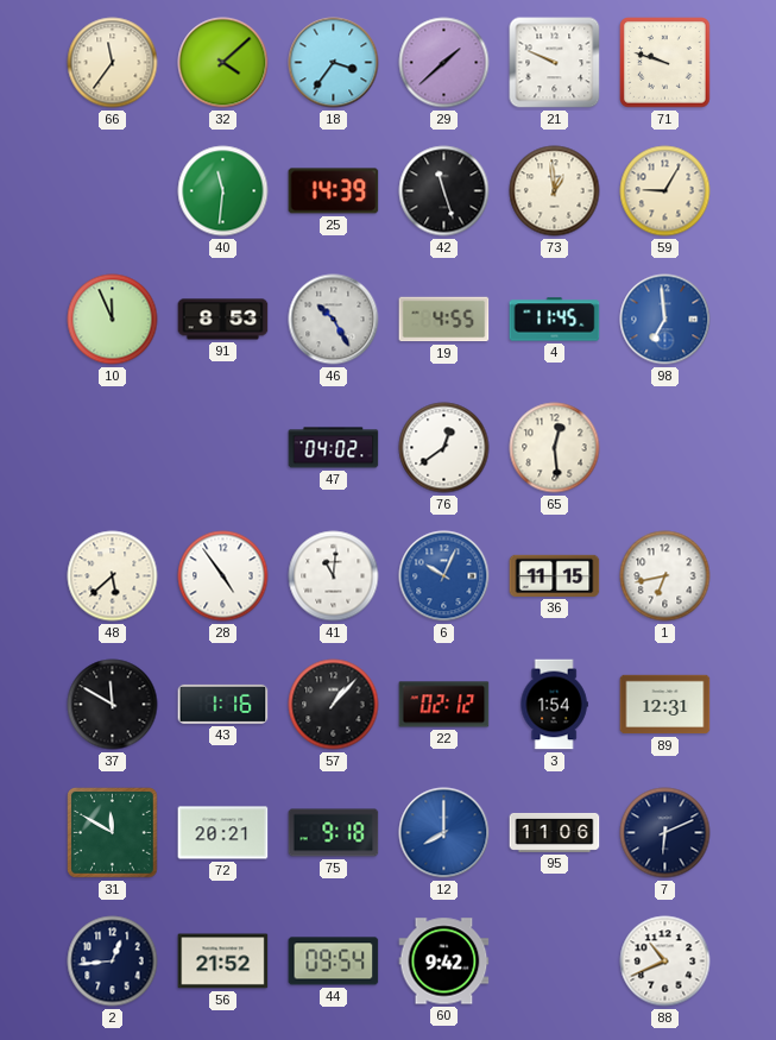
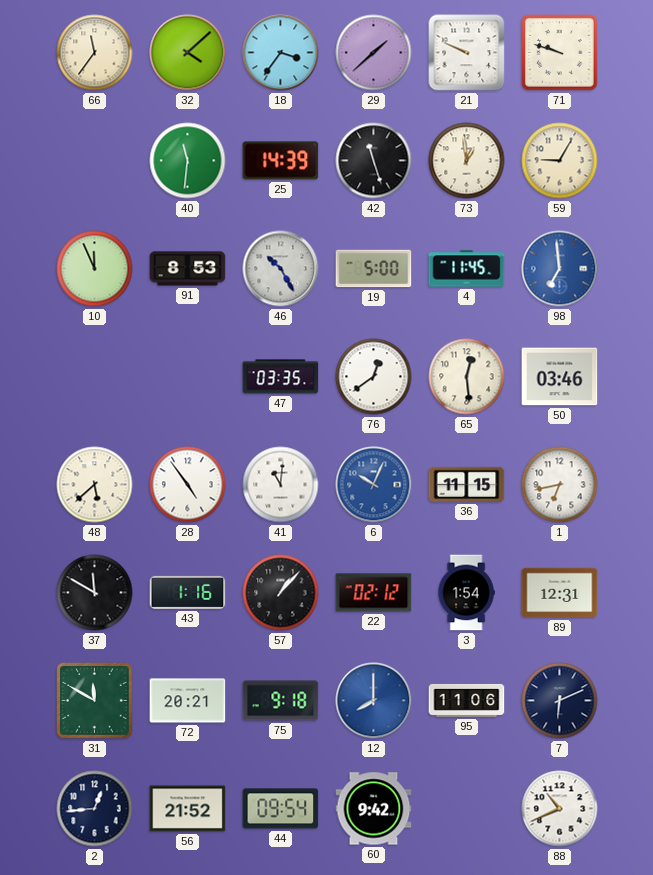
19: 4:55 -> 5:00 (374, 269)
47: 04:02 -> 03:35 (281, 377)
50: none -> 03:46 (560, 377)
